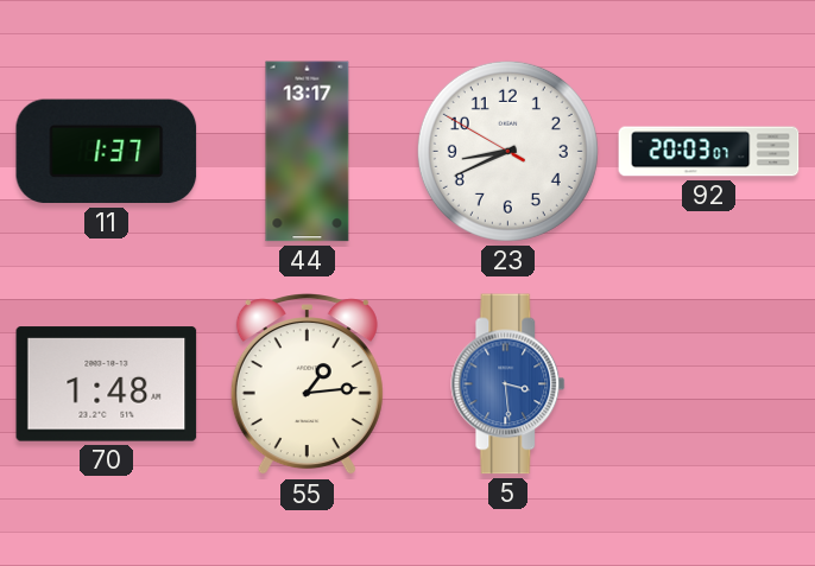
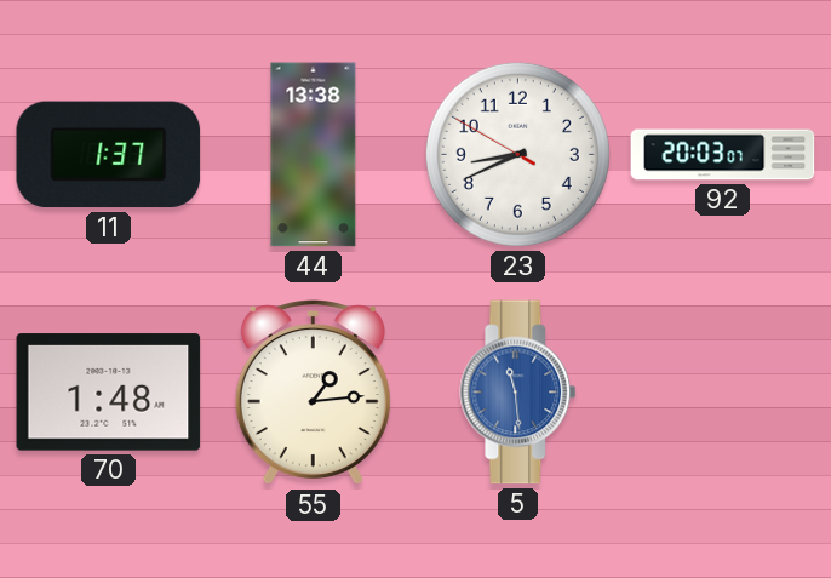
44: 13:17 -> 13:38 (314, 155)
5: 3:29 -> 11:29 (518, 393)
